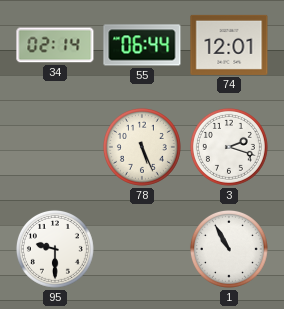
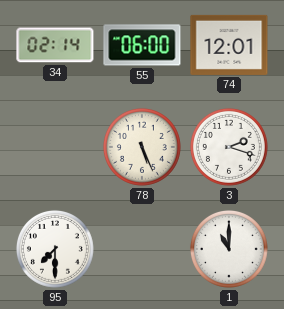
55: 06:44 -> 06:00 (142, 45)
95: 9:30 -> 7:30 (55, 249)
1: 10:55 -> 11:00 (229, 249)
